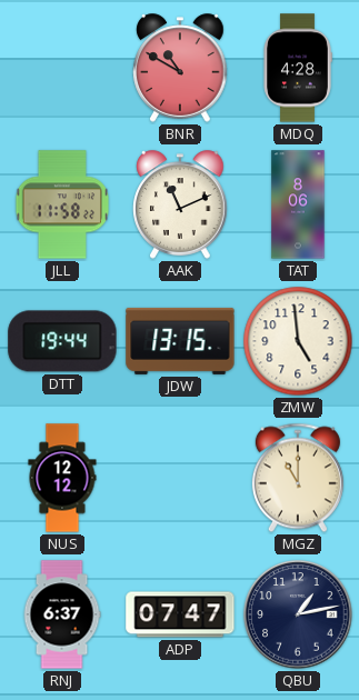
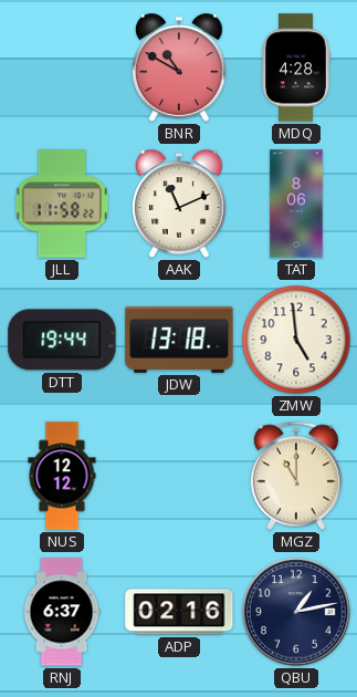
JDW: 13:15 -> 13:18 (179, 340)
ADP: 07:47 -> 02:16 (179, 612)
